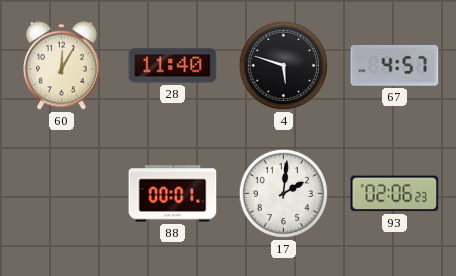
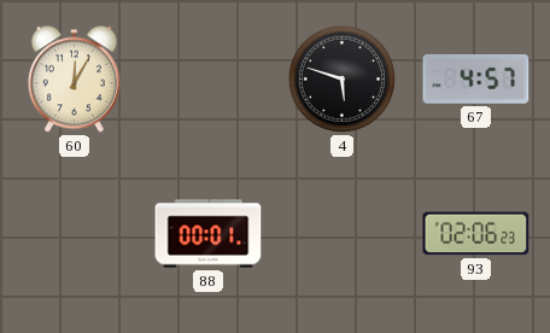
28: 11:40 -> none (173, 66)
17: 2:01 -> none (283, 193)
